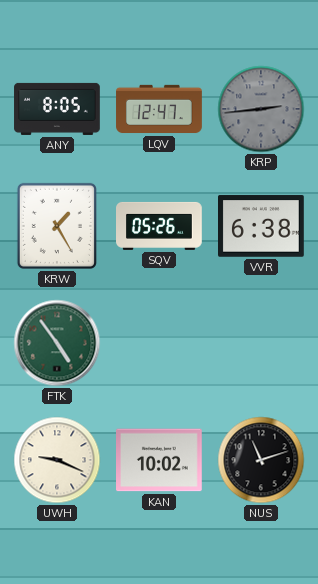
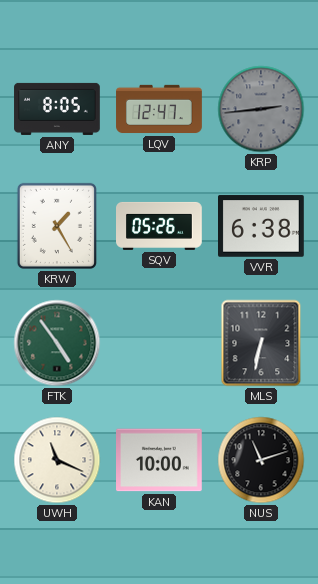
MLS: none -> 6:32 (261, 343)
UWH: 9:19 -> 11:19 (57, 460)
KAN: 10:02 -> 10:00 (160, 460)
